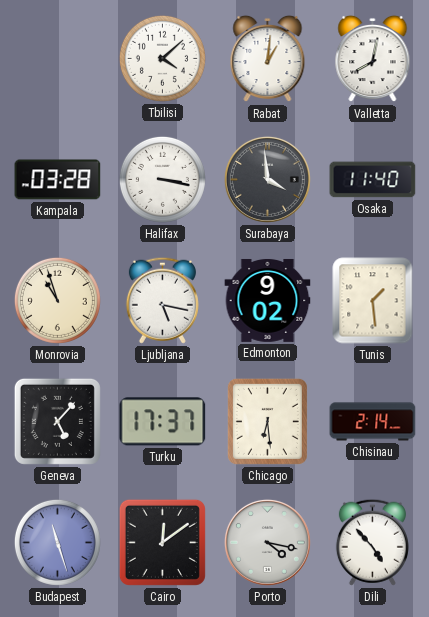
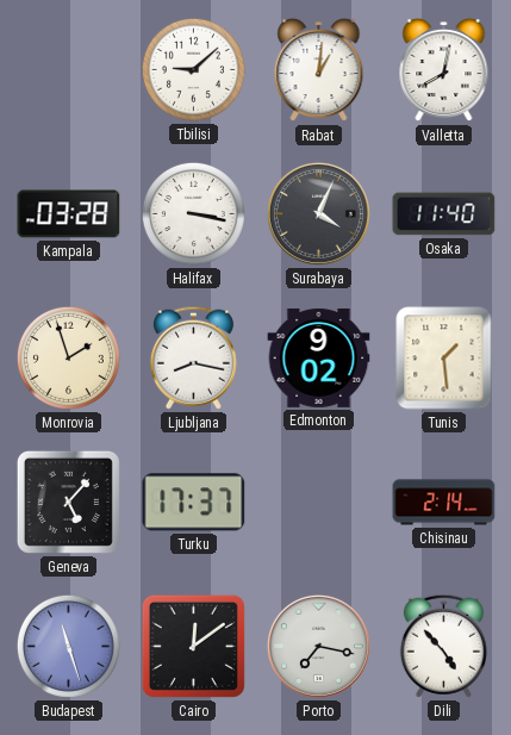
Tbilisi: 4:08 -> 9:08 (193, 69)
Surabaya: 3:59 -> 4:04 (318, 213)
Monrovia: 10:57 -> 1:57 (68, 357)
Ljubljana: 5:17 -> 8:17 (193, 357)
Chicago: 6:29 -> none (267, 421)
Porto: 4:17 -> 7:17 (318, 646)
